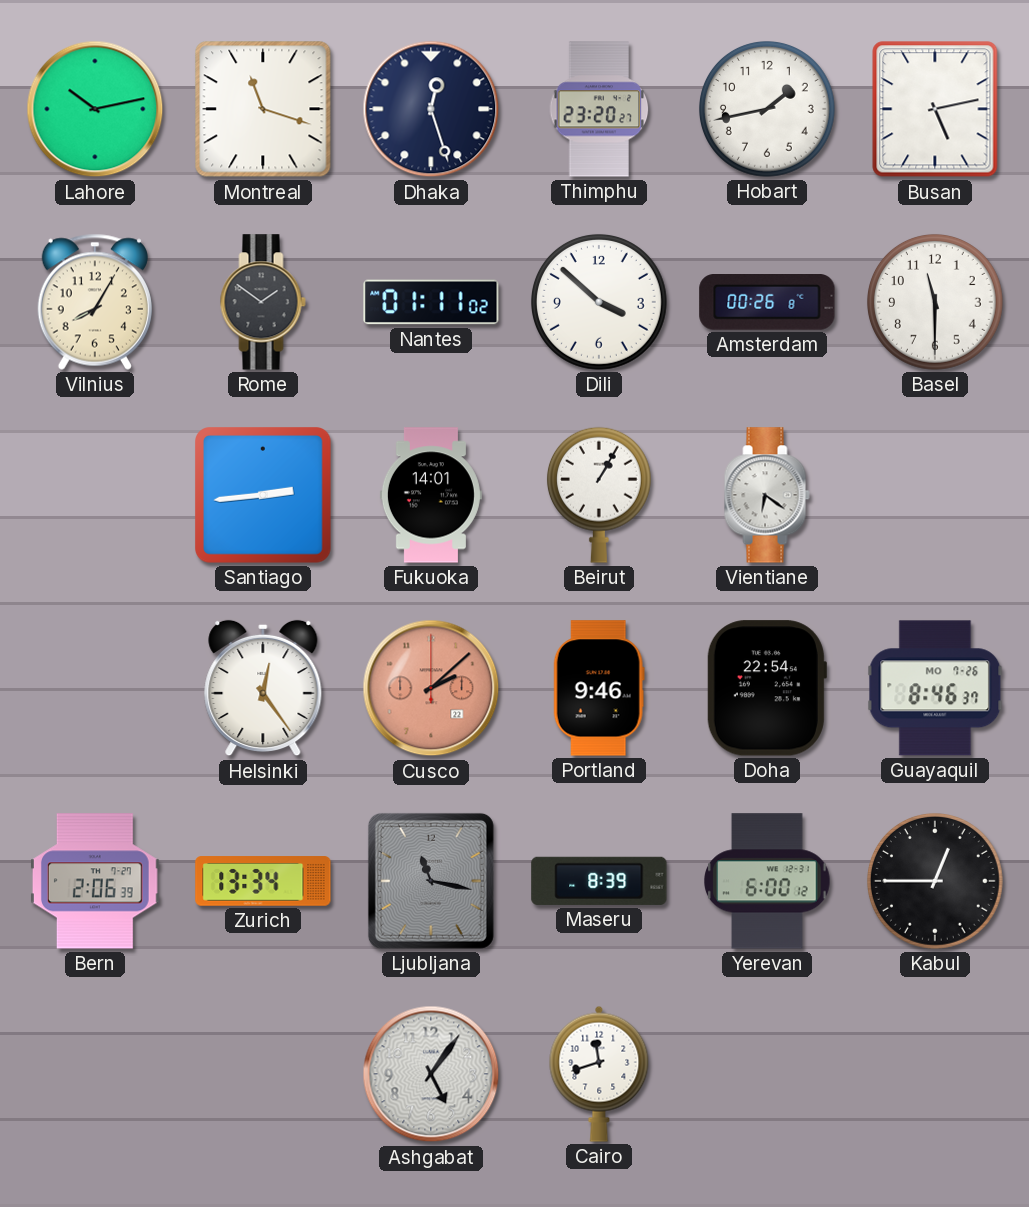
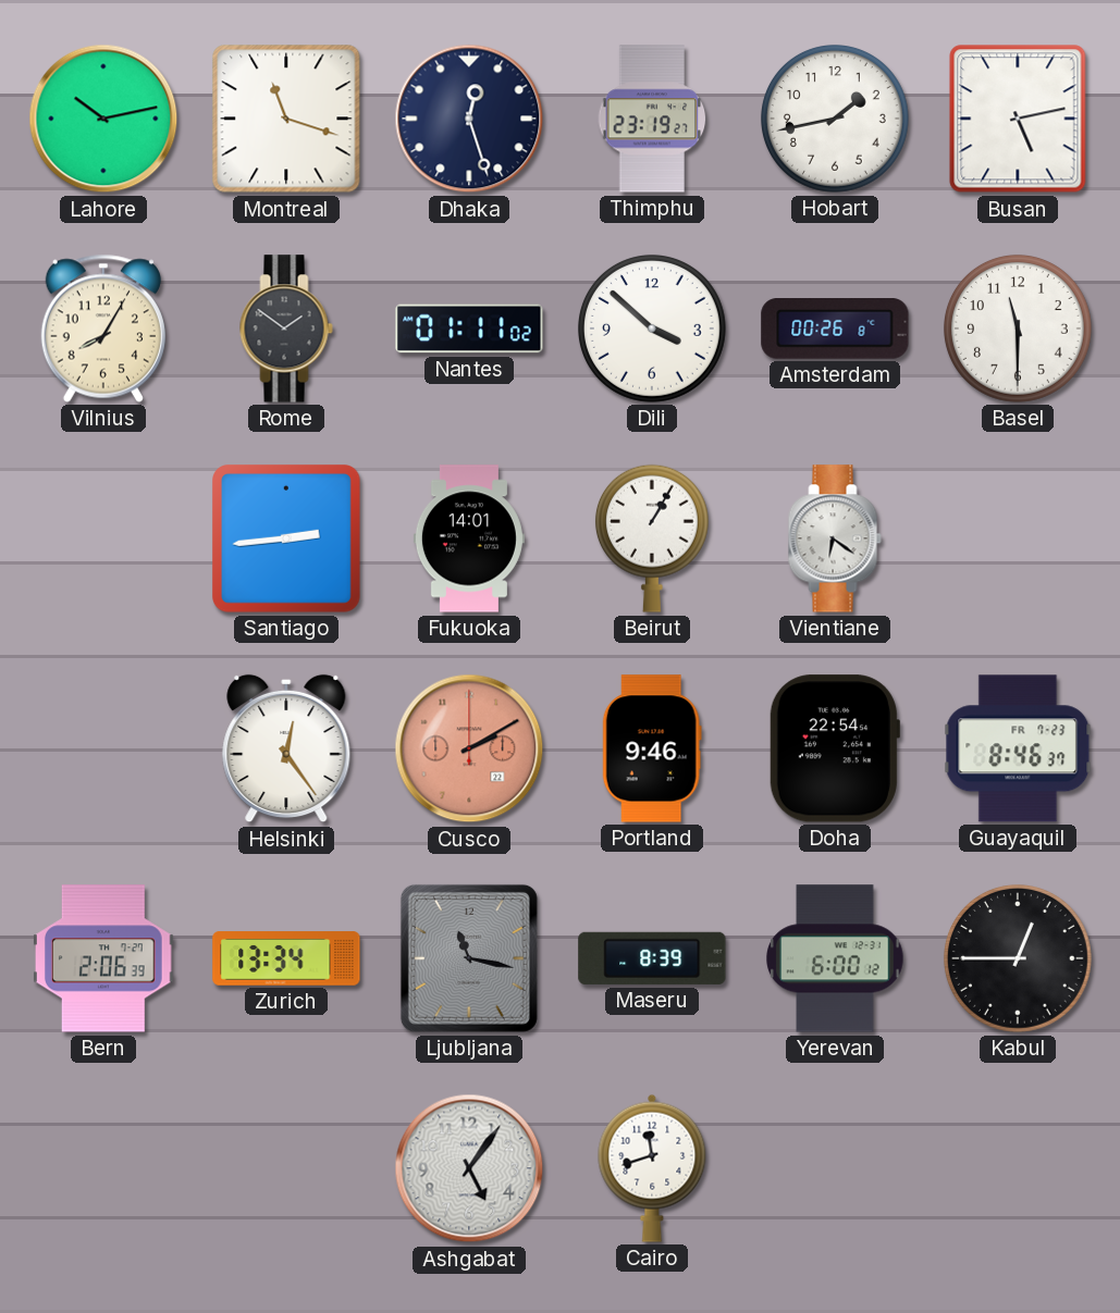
Thimphu: 23:20 -> 23:19 (652, 119)
Cusco: 2:08 -> 2:10 (469, 748)
Guayaquil date: MO 7-26 -> FR 7-23 (1018, 748)
